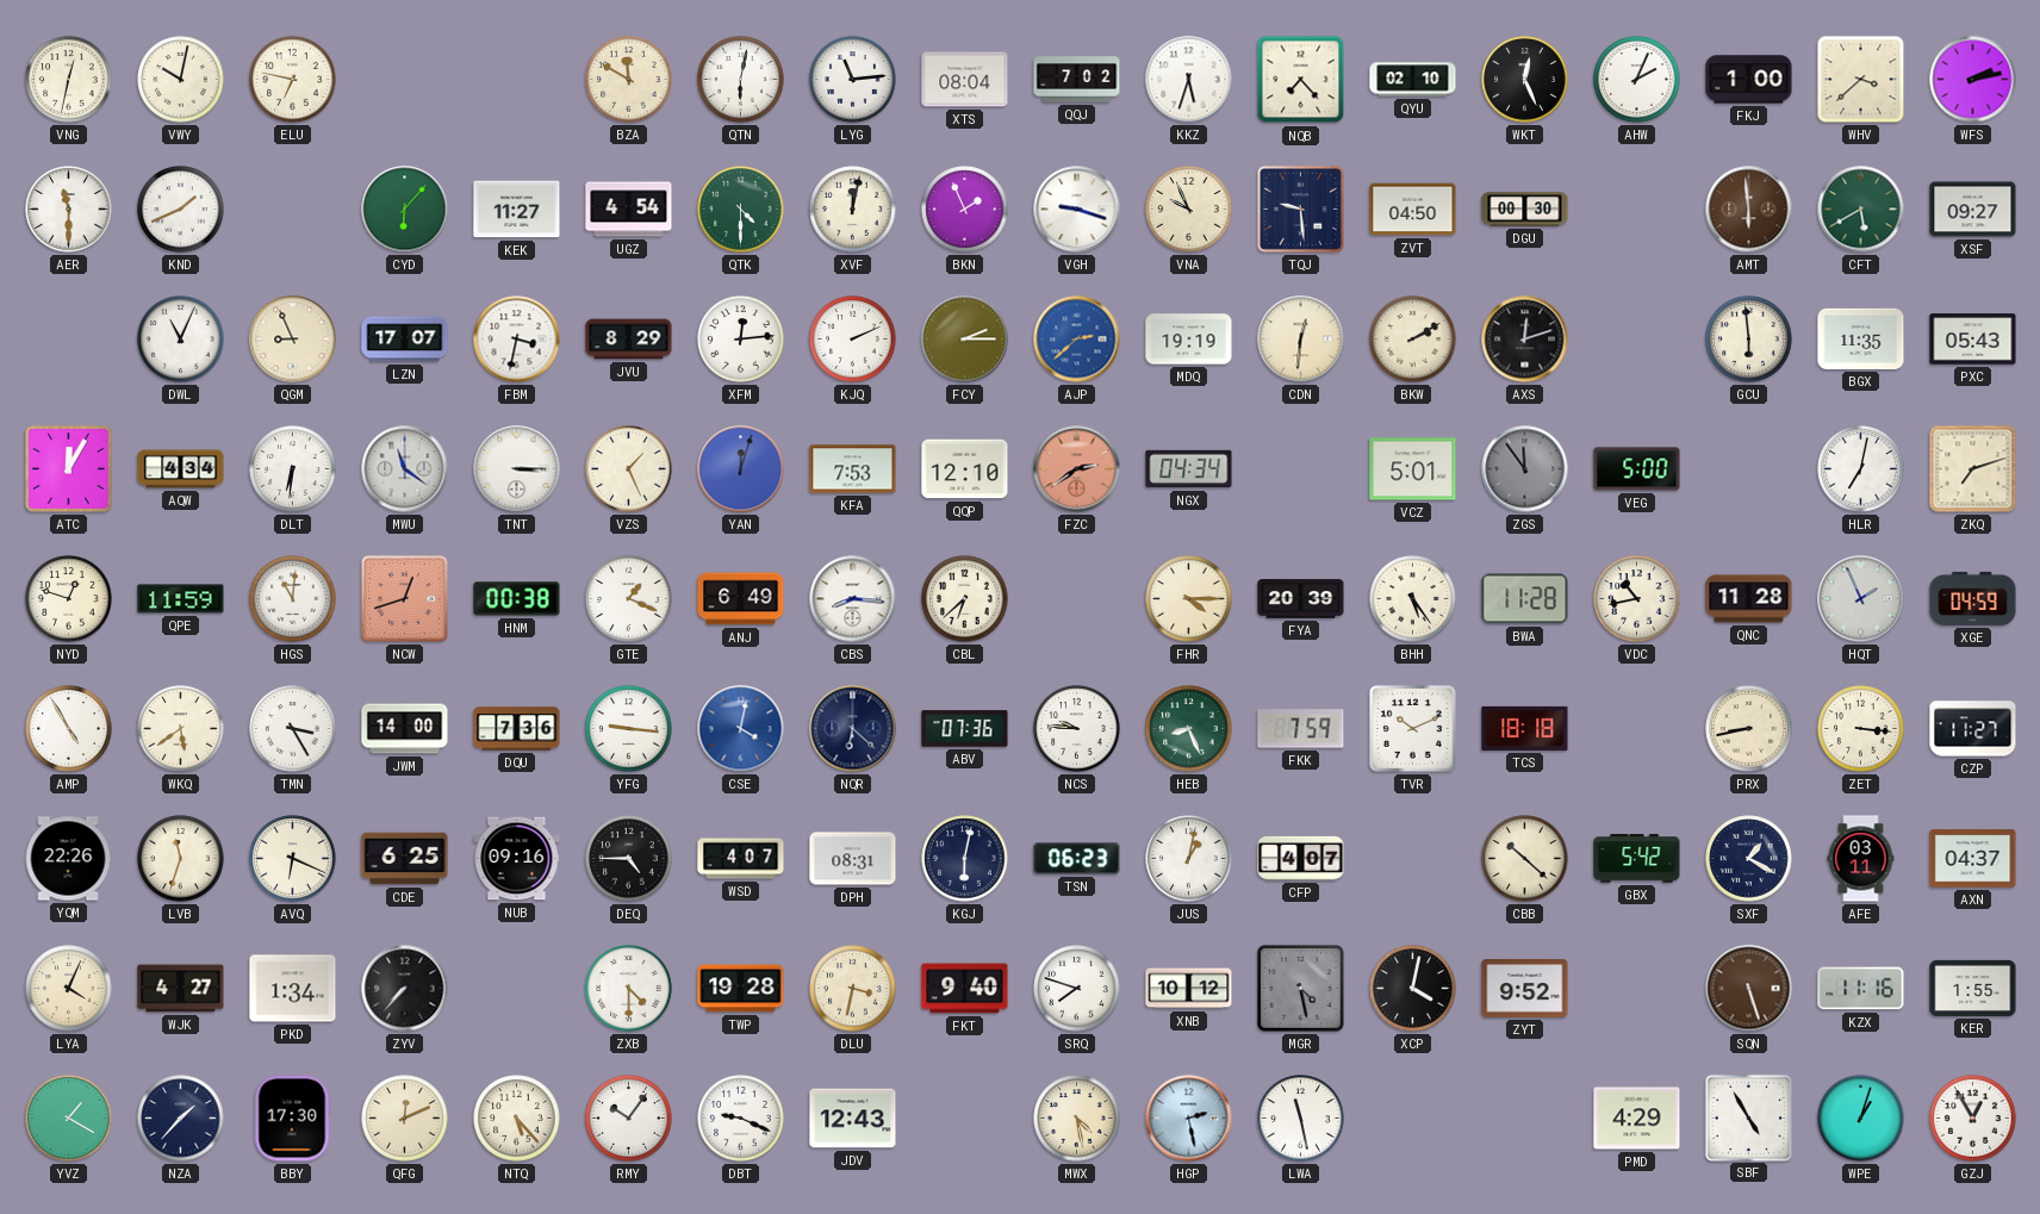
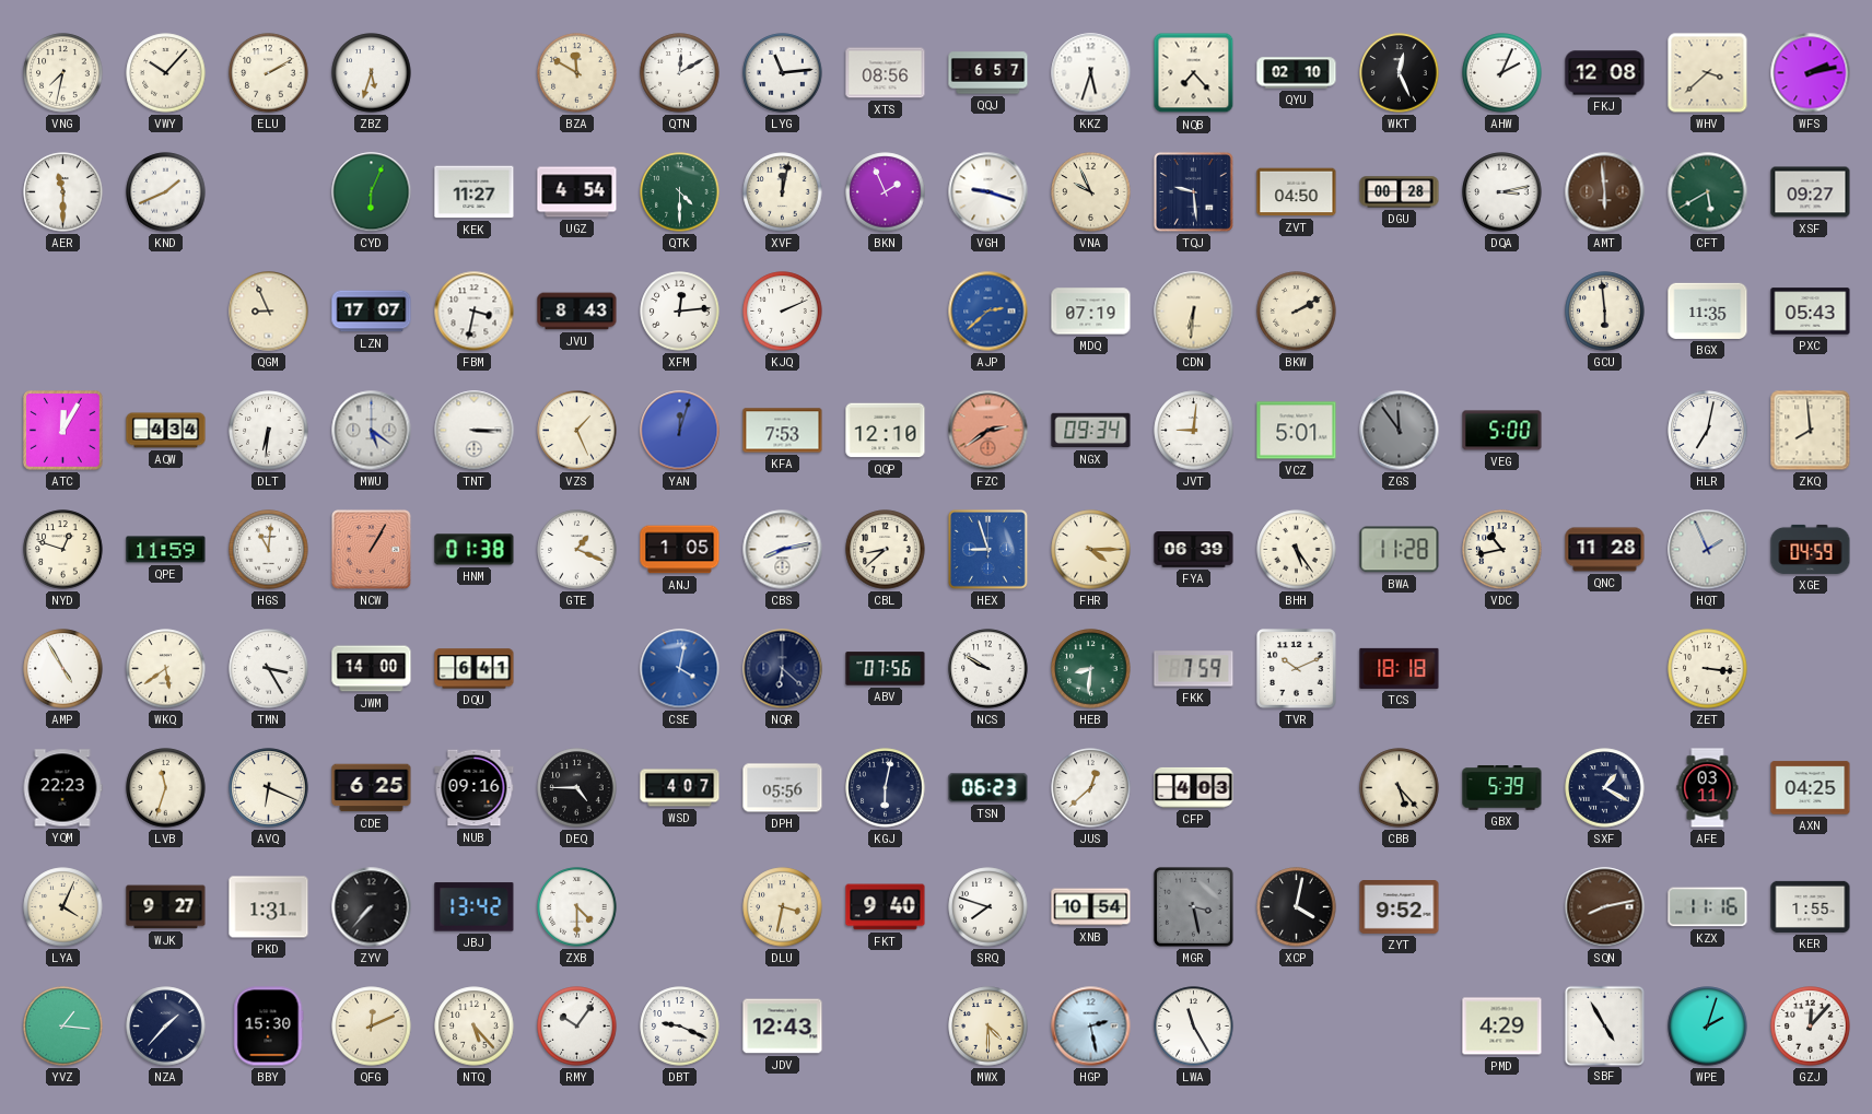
VNG: 12:32 -> 7:32 (63, 73)
VWY: 10:02 -> 10:07 (166, 73)
ELU: 6:47 -> 2:10 (269, 73)
ZBZ: none -> 5:33 (372, 73)
QTN: 6:02 -> 12:10 (680, 73)
XTS: 08:04 -> 08:56 (886, 73)
QQJ: 7:02 -> 6:57 (988, 73)
FKJ: 1:00 -> 12:08 (1605, 73)
CYD: 6:07 -> 6:04 (372, 192)
DGU: 00:30 -> 00:28 (1400, 192)
DQA: none -> 3:13 (1502, 192)
DWL: 11:04 -> none (181, 340)
JVU: 8:29 -> 8:43 (577, 312)
FCY: 2:15 -> none (965, 340)
MDQ: 19:19 -> 07:19 (1091, 312)
CDN: 12:31 -> 6:31 (1194, 312)
AXS: 12:12 -> none (1525, 340)
MWU: 11:21 -> 5:21 (372, 431)
NGX: 04:34 -> 09:34 (1091, 431)
JVT: none -> 9:01 (1194, 431)
ZKQ: 7:12 -> 7:59 (1811, 431)
NCW: 12:42 -> 1:05 (372, 550)
HNM: 00:38 -> 01:38 (475, 550)
ANJ: 6:49 -> 1:05 (680, 550)
CBS: 8:16 -> 8:13 (783, 550)
CBL: 6:38 -> 8:38 (886, 550)
HEX: none -> 8:57 (988, 550)
FYA: 20:39 -> 06:39 (1194, 550)
DQU: 7:36 -> 6:41 (475, 669)
YFG: 9:16 -> none (629, 729)
ABV: 07:36 -> 07:56 (886, 669)
NCS: 9:46 -> 9:50 (988, 669)
HEB: 8:26 -> 8:31 (1091, 669)
PRX: 8:43 -> none (1749, 729)
CZP: 11:27 -> none (1973, 729)
YQM: 22:26 -> 22:23 (62, 788)
DPH: 08:31 -> 05:56 (783, 788)
JUS: 1:02 -> 12:38 (1091, 788)
CFP: 4:07 -> 4:03 (1194, 787)
CBB: 10:22 -> 5:23 (1400, 788)
GBX: 5:42 -> 5:39 (1502, 788)
AXN: 04:37 -> 04:25 (1811, 788)
WJK: 4:27 -> 9:27 (166, 907)
PKD: 1:34 -> 1:31 (269, 907)
JBJ: none -> 13:42 (475, 907)
TWP: 19:28 -> none (741, 989)
XNB: 10:12 -> 10:54 (1091, 907)
MGR: 4:28 -> 3:28 (1194, 907)
SQN: 5:27 -> 8:13 (1605, 907)
YVZ: 1:20 -> 1:16 (63, 1027)
BBY: 17:30 -> 15:30 (269, 1027)
MWX: 4:28 -> 4:30 (988, 1027)
LWA: 11:28 -> 11:25 (1194, 1027)
WPE: 1:03 -> 2:03 (1708, 1027)
GZJ: 12:55 -> 12:07 (1811, 1027)
